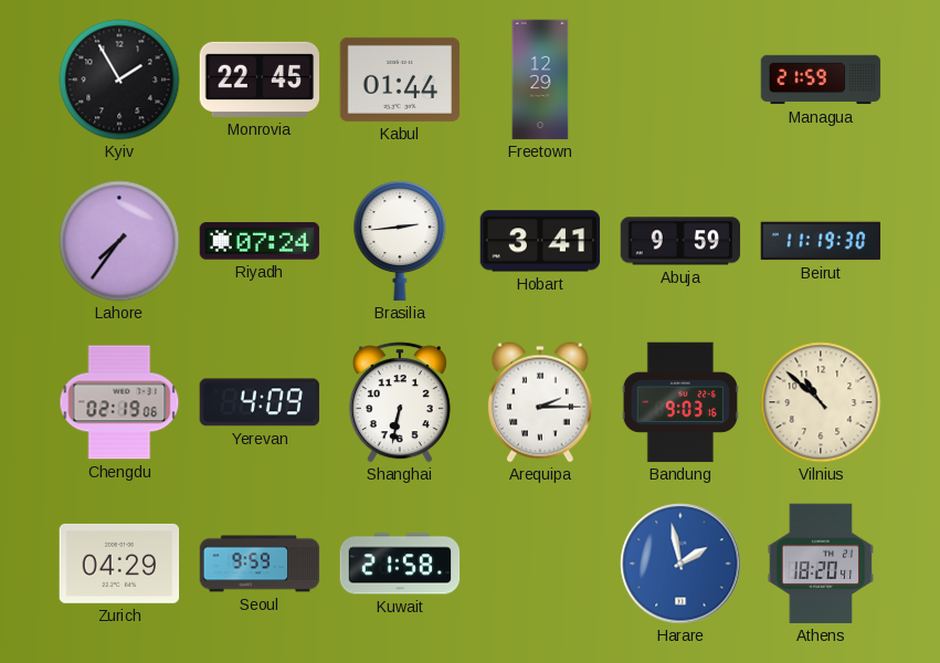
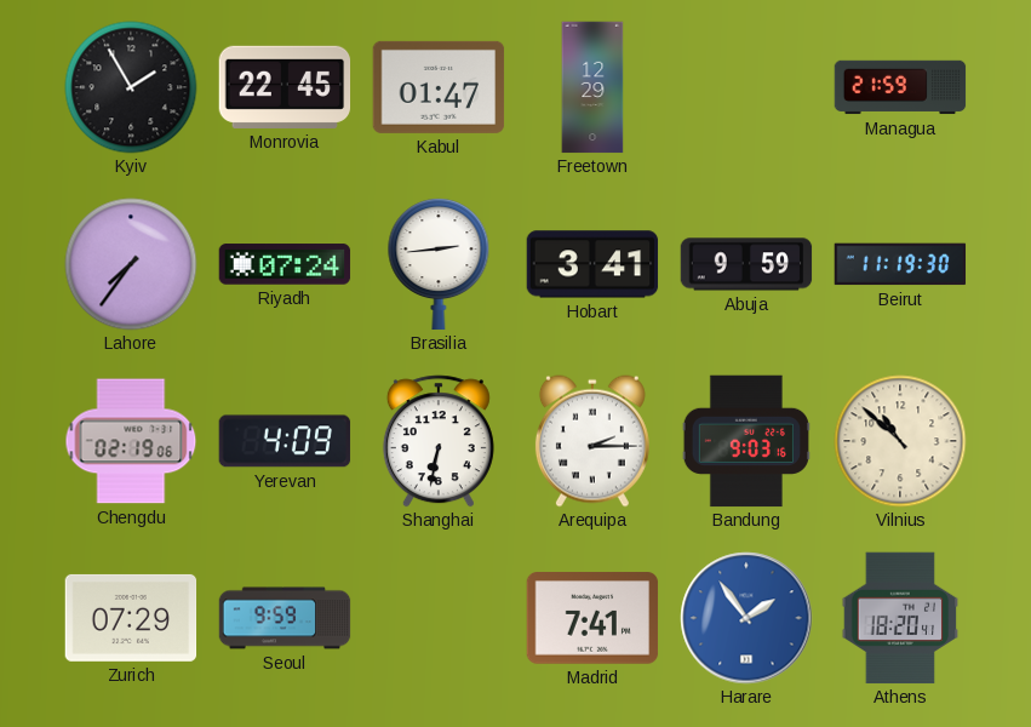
Kabul: 01:44 -> 01:47 (439, 87)
Zurich: 04:29 -> 07:29 (131, 618)
Kuwait: 21:58 -> none (400, 564)
Madrid: none -> 7:41 (592, 618)
Harare: 1:58 -> 1:54 (746, 618)
